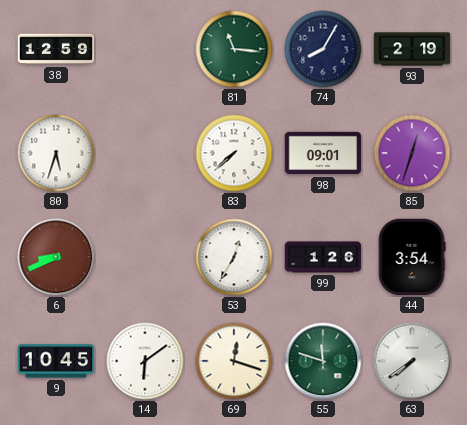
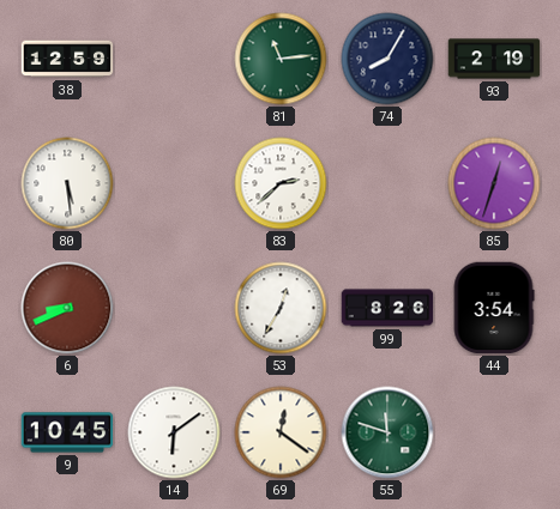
81: 11:16 -> 11:14 (281, 59)
80: 5:33 -> 5:29 (67, 183)
83: 7:38 -> 2:38 (281, 183)
98: 09:01 -> none (323, 153)
99: 1:26 -> 8:26 (387, 308)
69: 12:18 -> 12:21 (281, 432)
63: 7:39 -> none (412, 361)
